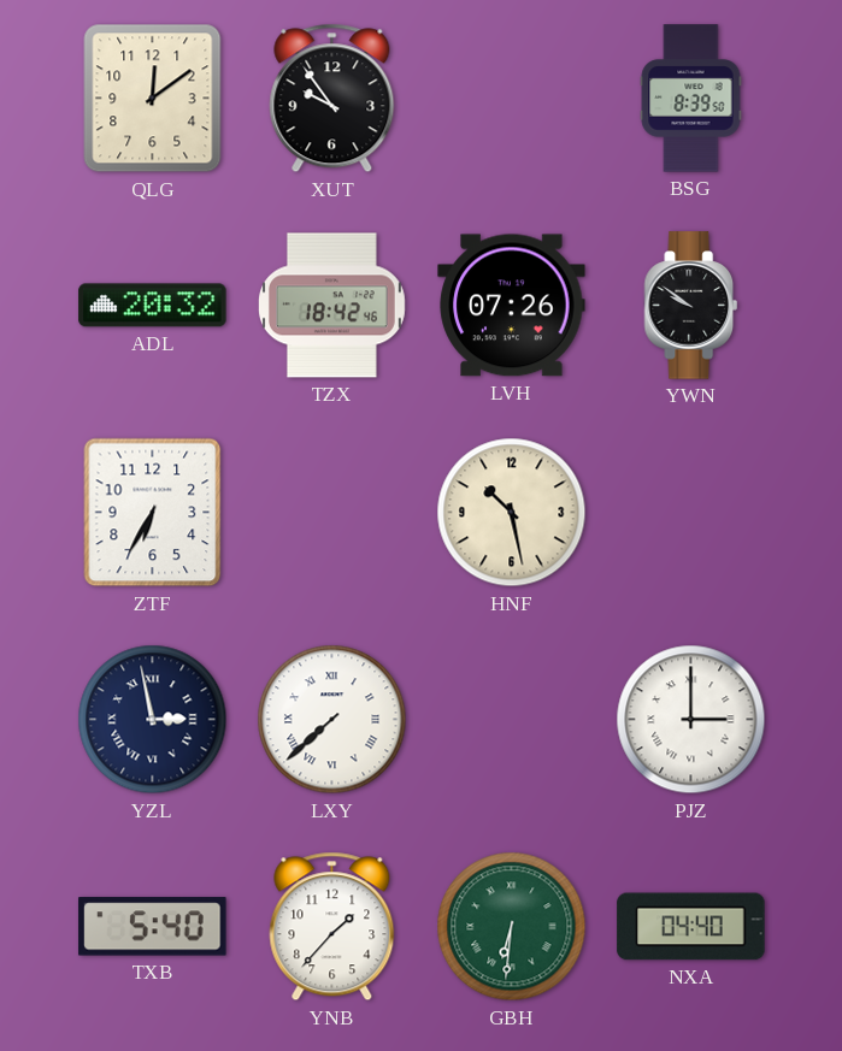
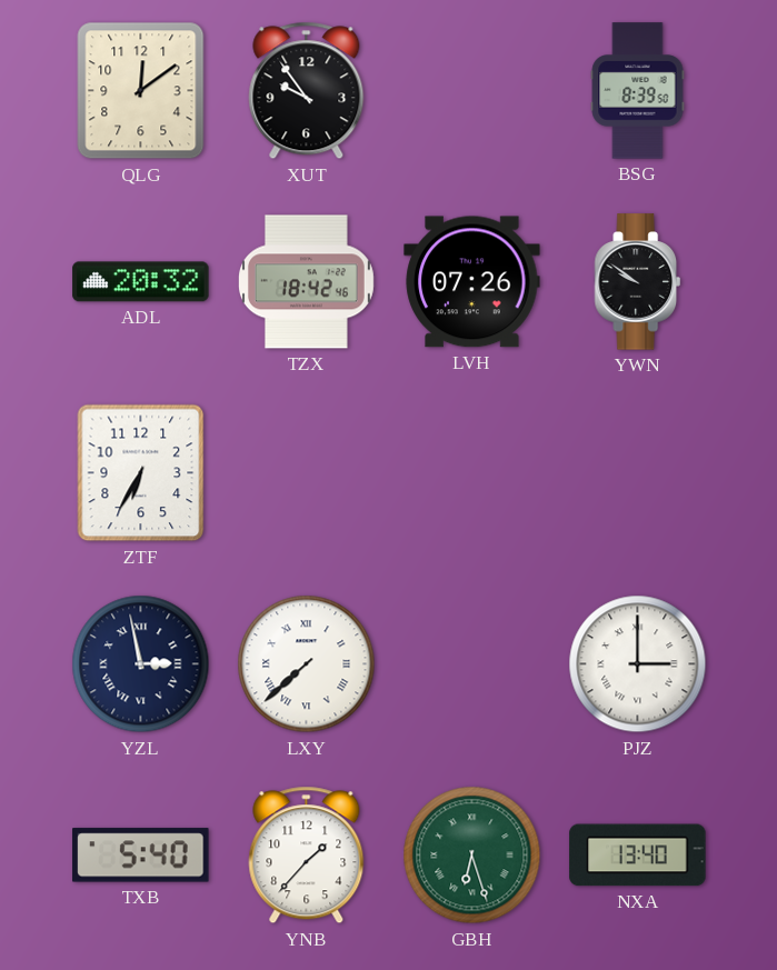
HNF: 10:28 -> none (512, 513)
GBH: 6:31 -> 6:27 (472, 856)
NXA: 04:40 -> 13:40 (638, 856)
